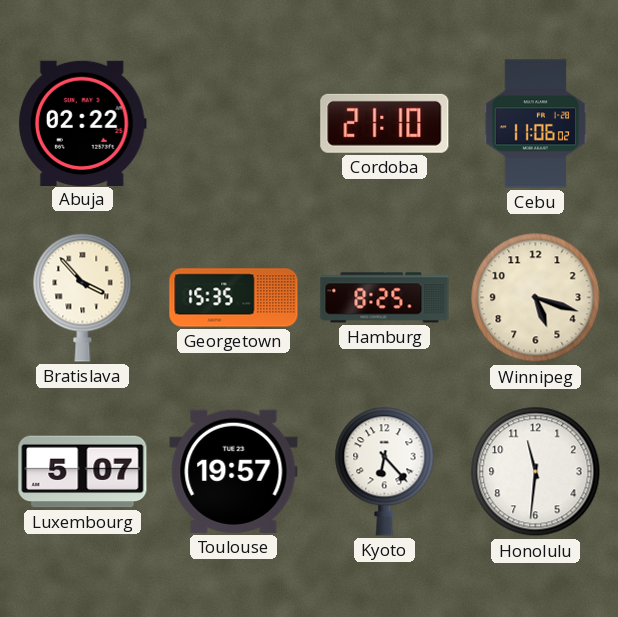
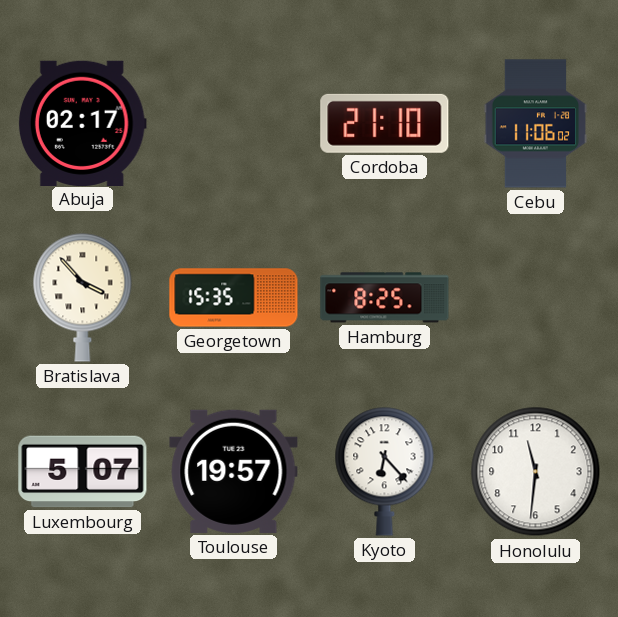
Abuja: 02:22 -> 02:17 (82, 123)
Winnipeg: 5:18 -> none (536, 298)
